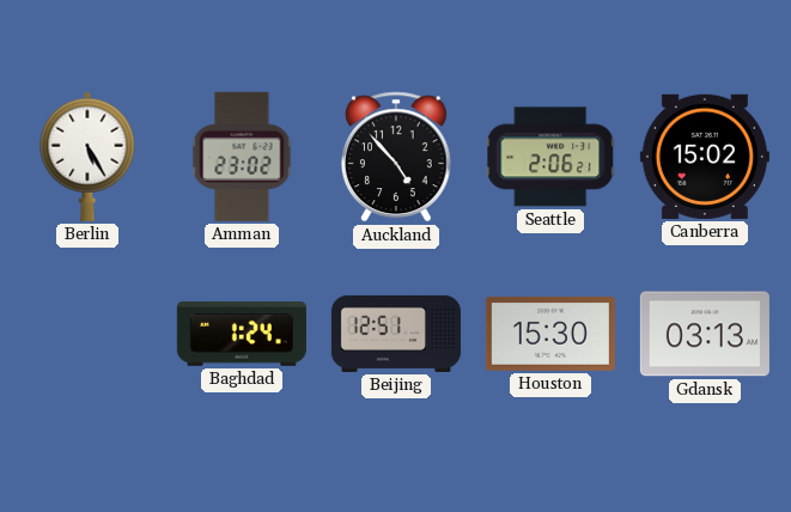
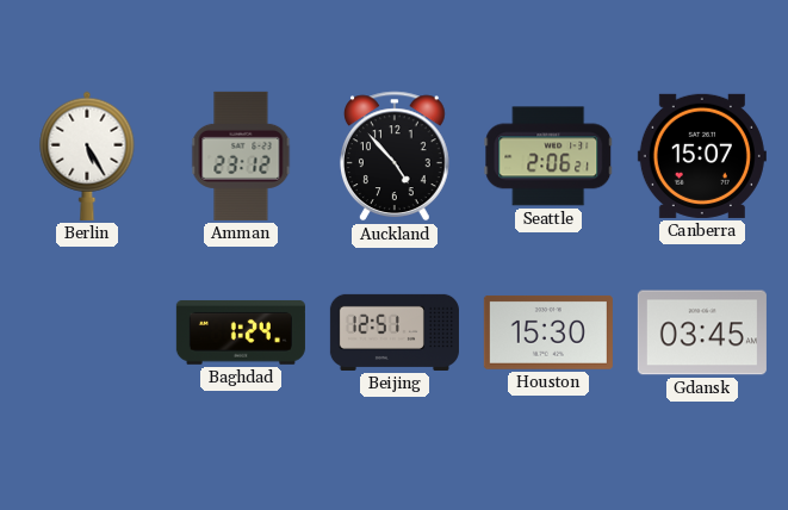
Amman: 23:02 -> 23:12 (241, 156)
Canberra: 15:02 -> 15:07 (702, 156)
Gdansk: 03:13 -> 03:45 (702, 332)
